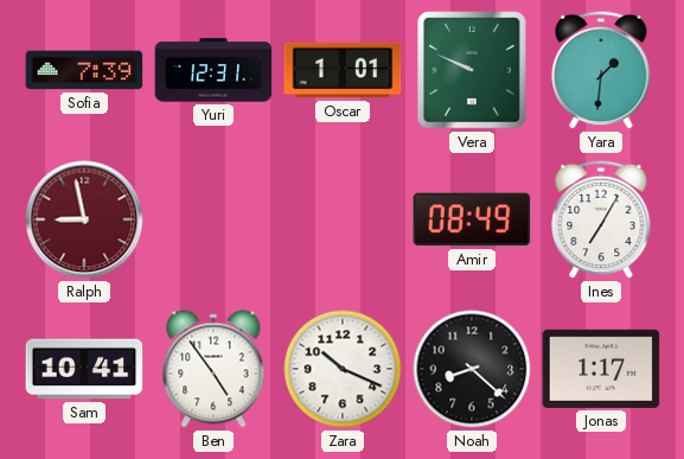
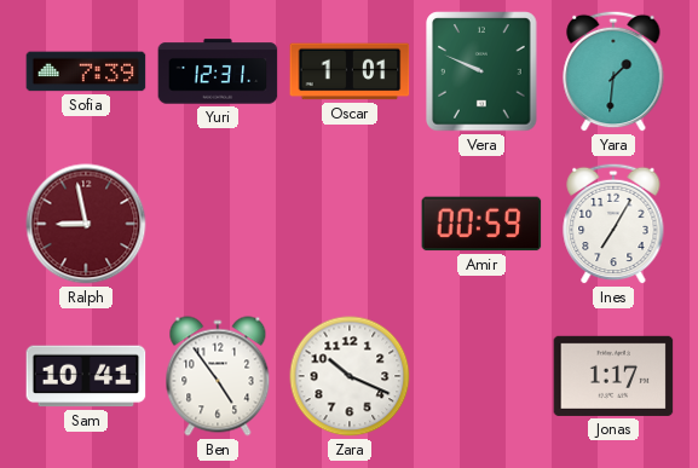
Amir: 08:49 -> 00:59 (481, 224)
Noah: 8:22 -> none (472, 369)
